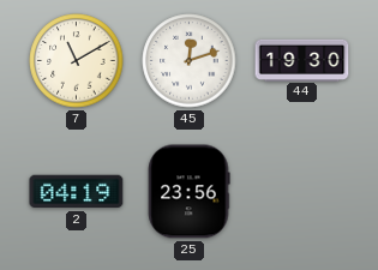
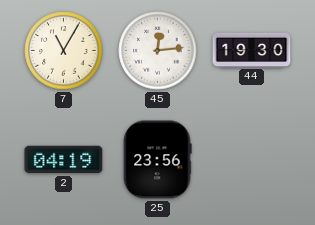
7: 11:10 -> 11:05 (64, 51)
45: 12:12 -> 12:14 (158, 51)
